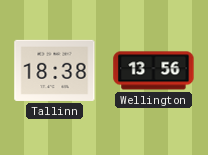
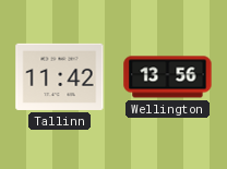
Tallinn: 18:38 -> 11:42 (60, 76)
